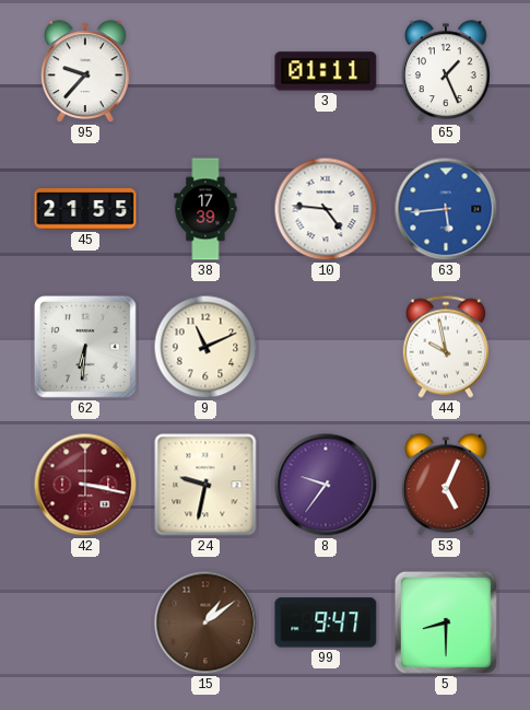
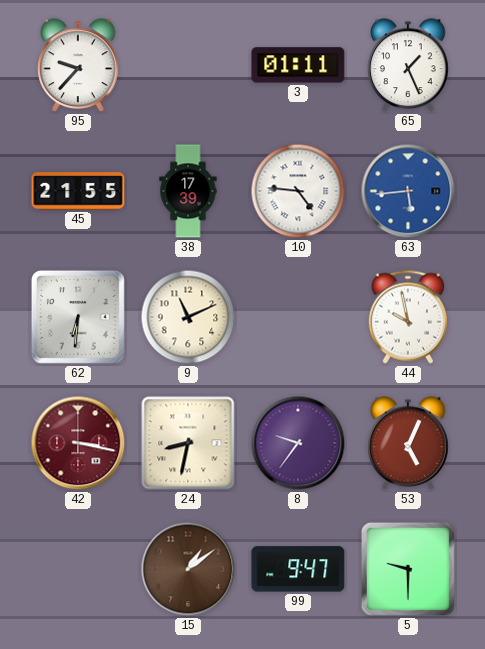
24: 9:32 -> 8:32 (188, 443)
5: 8:30 -> 9:30 (408, 569)
